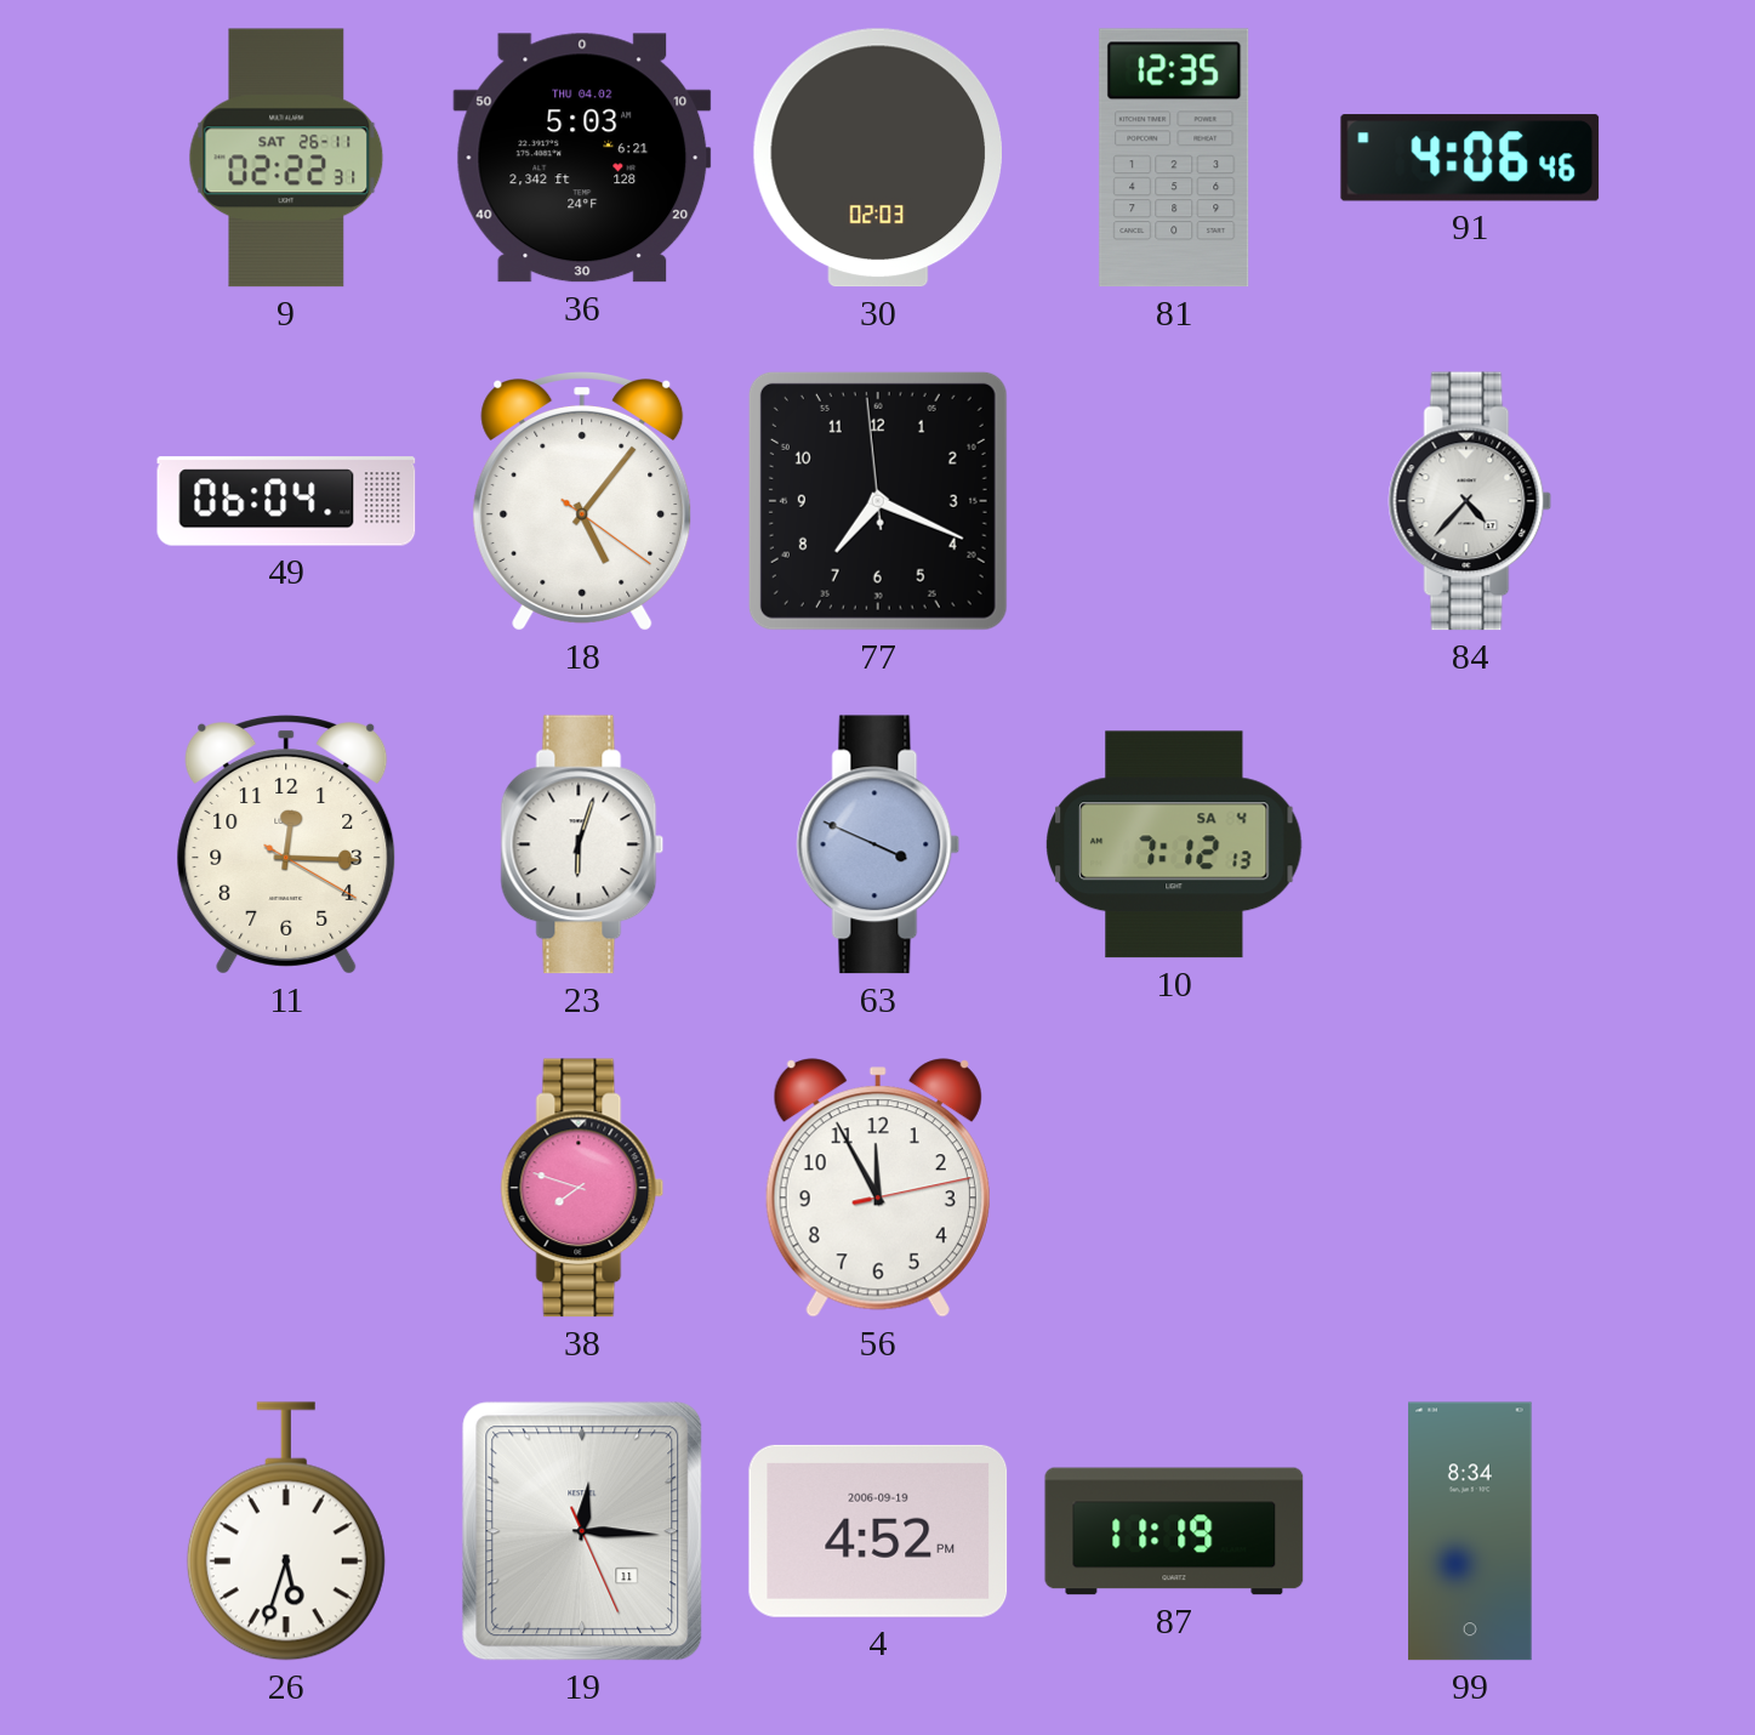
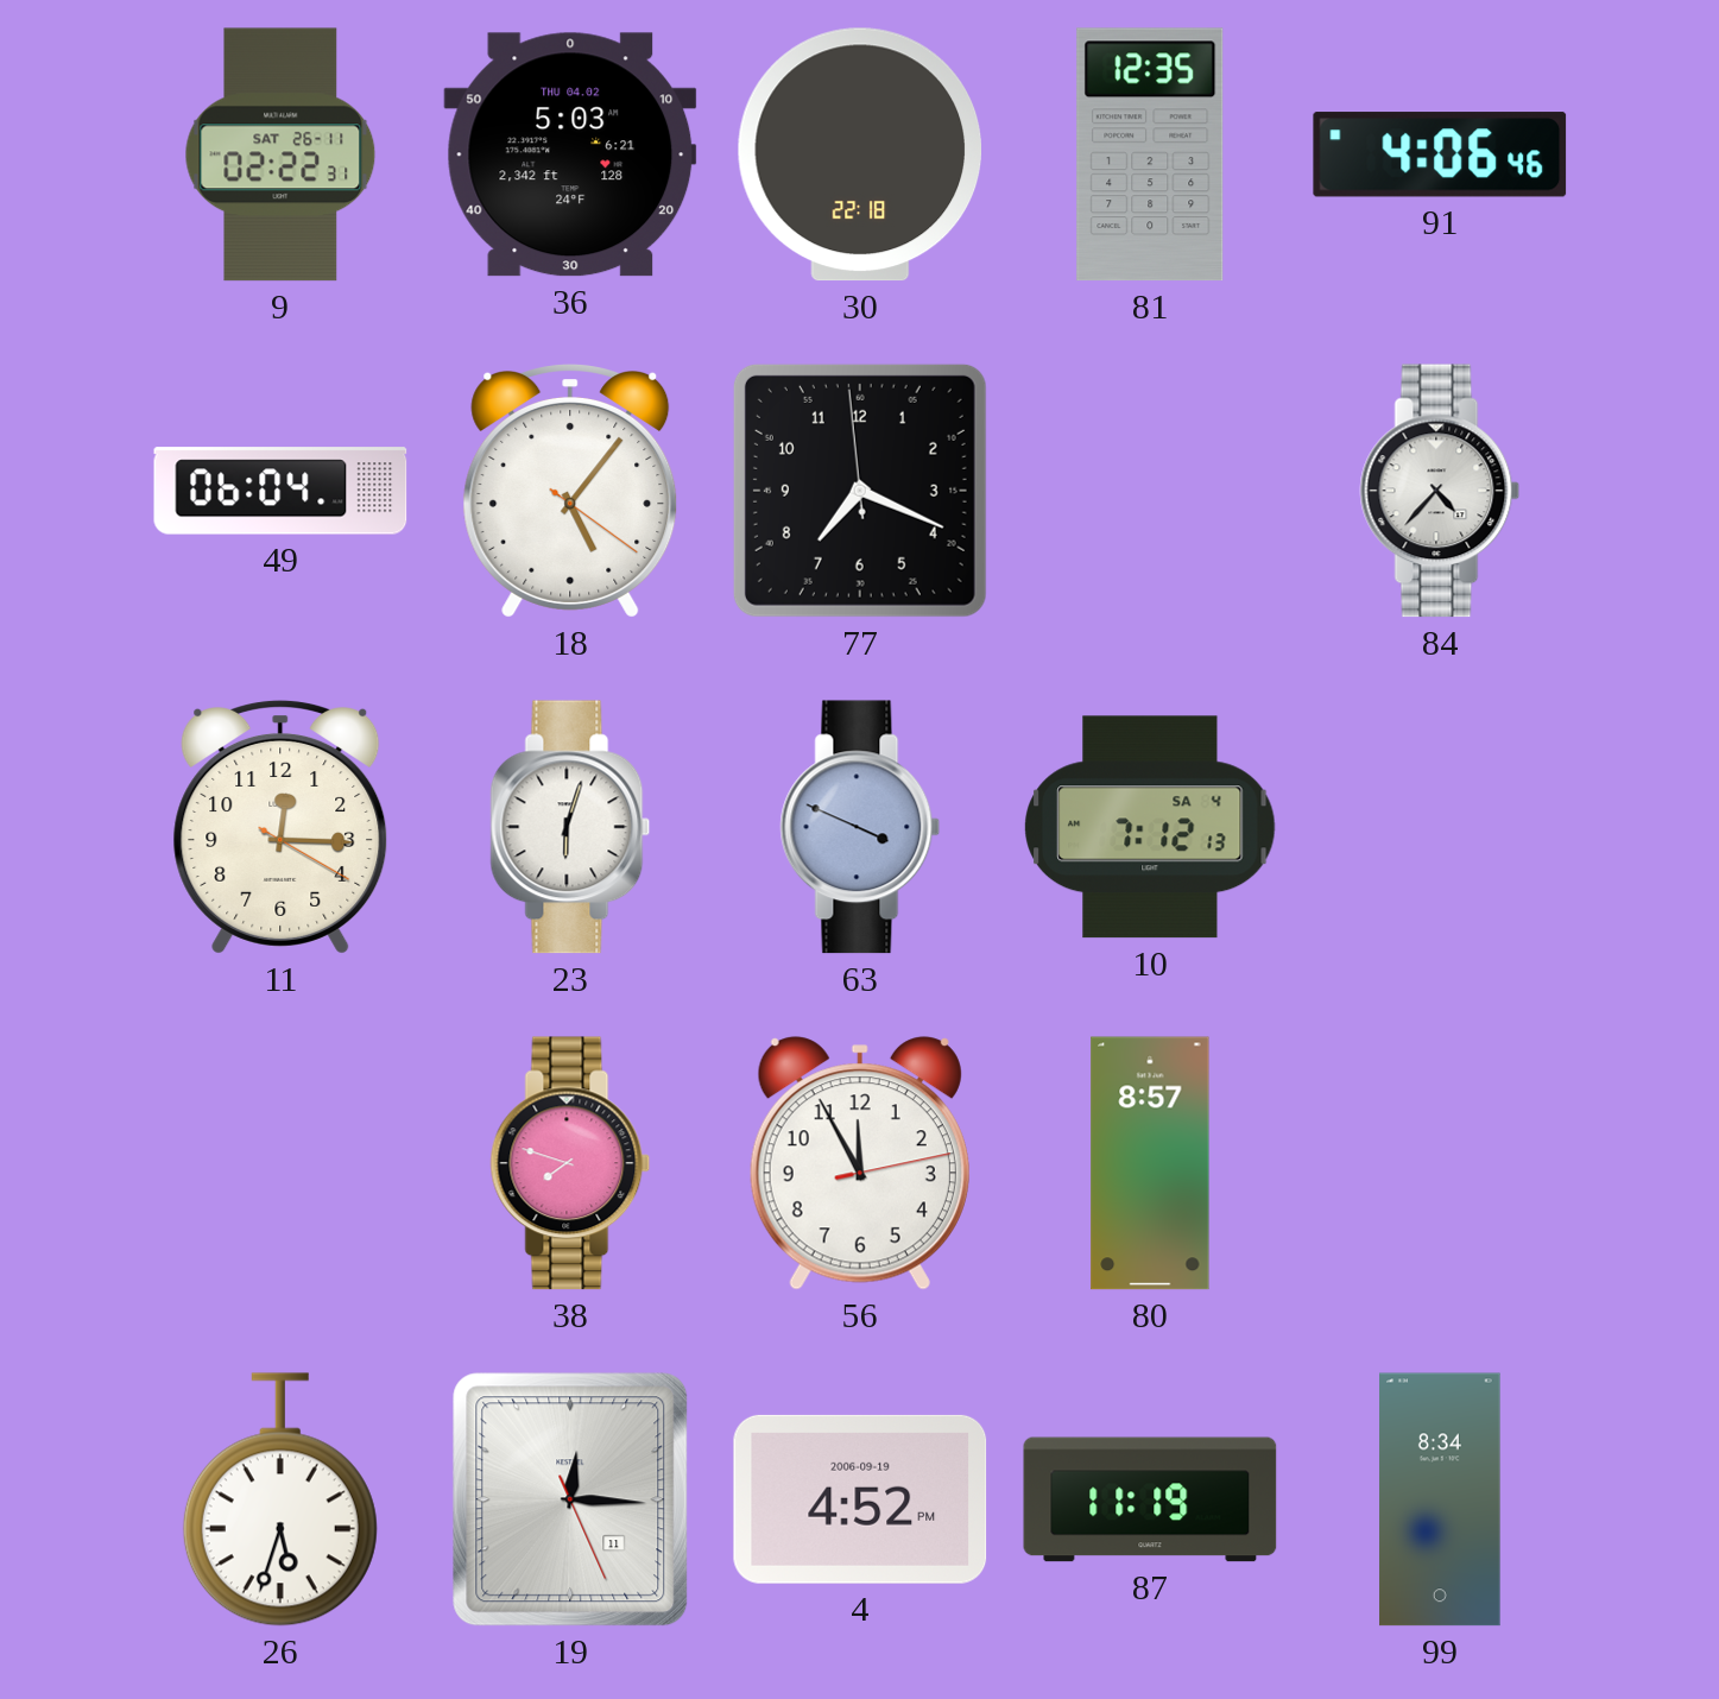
30: 02:03 -> 22:18 (859, 154)
80: none -> 8:57 (1150, 1163)
